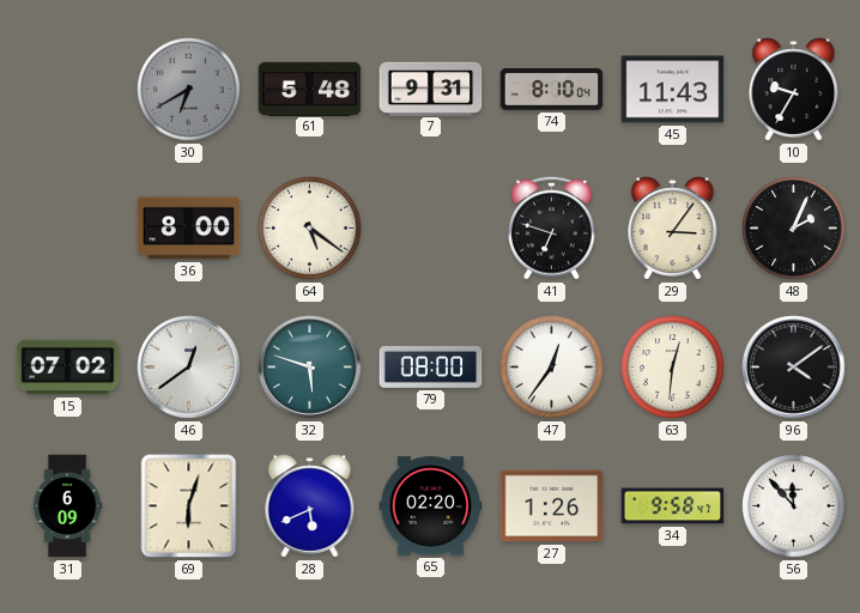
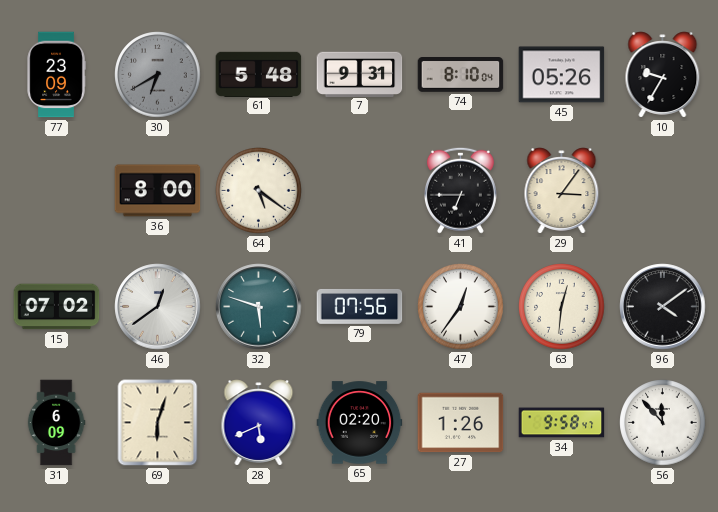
77: none -> 23:09 (56, 75)
45: 11:43 -> 05:26 (562, 75)
41: 6:48 -> 6:45 (460, 190)
48: 2:04 -> none (794, 229)
79: 08:00 -> 07:56 (360, 306)
